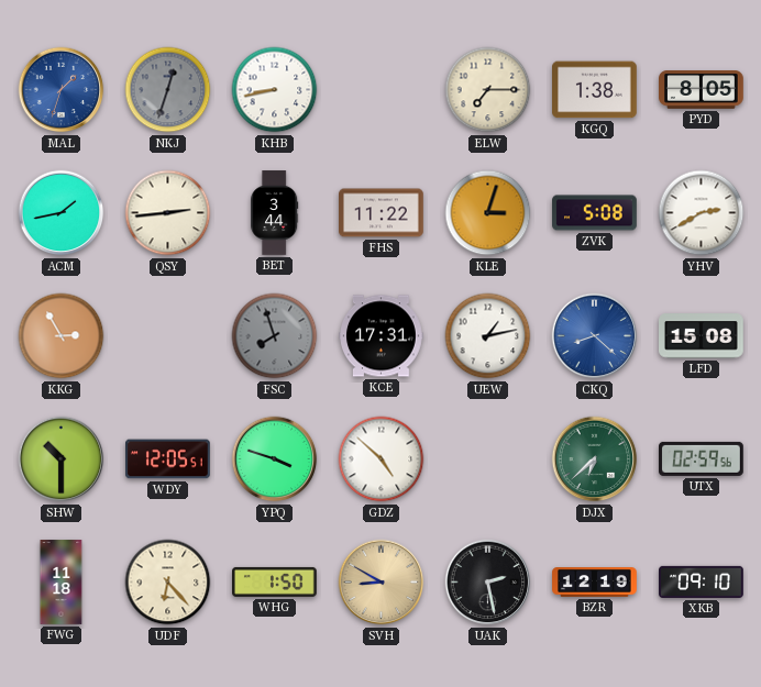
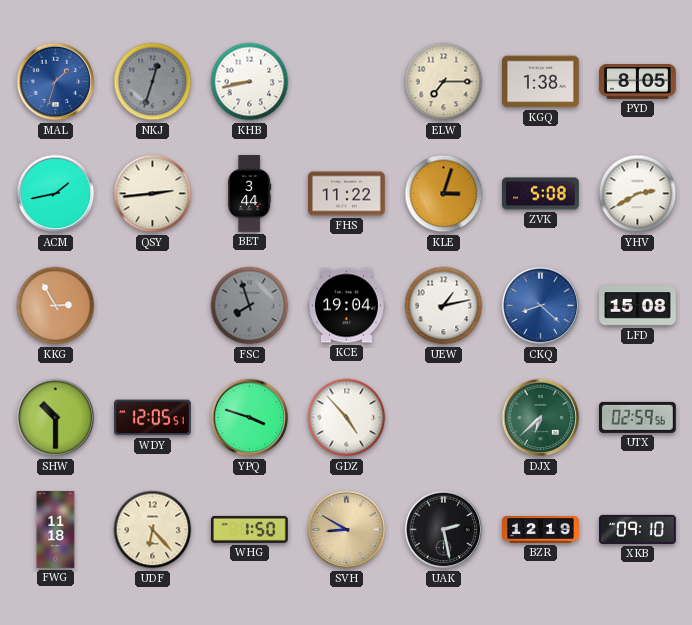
KCE: 17:31 -> 19:04 (347, 306)
GDZ: 4:52 -> 4:53 (347, 418)
